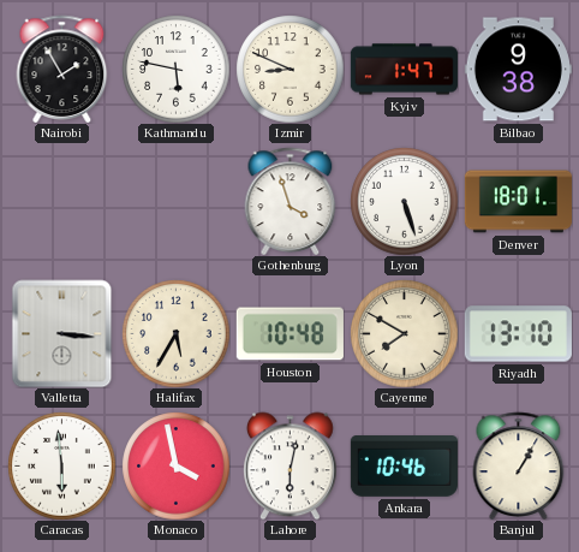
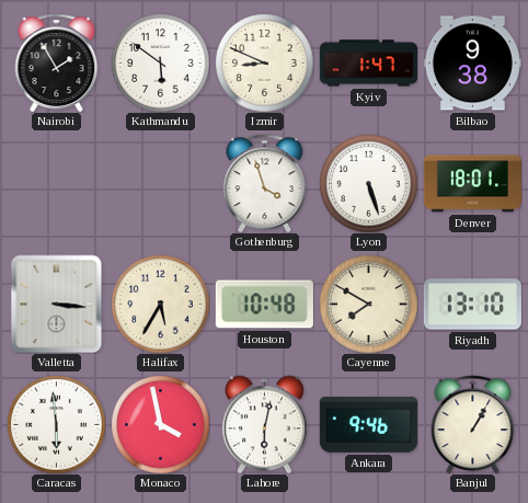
Kathmandu: 5:47 -> 5:51 (160, 62)
Ankara: 10:46 -> 9:46 (368, 425)
